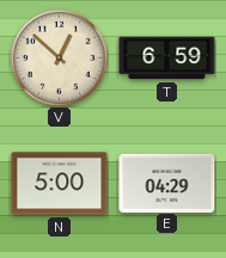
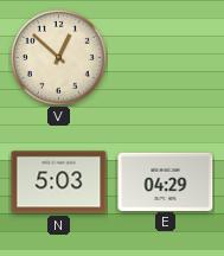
T: 6:59 -> none (167, 59)
N: 5:00 -> 5:03 (59, 183)
